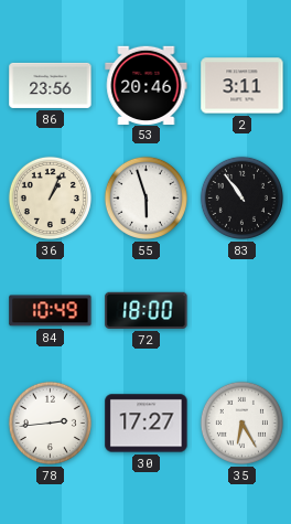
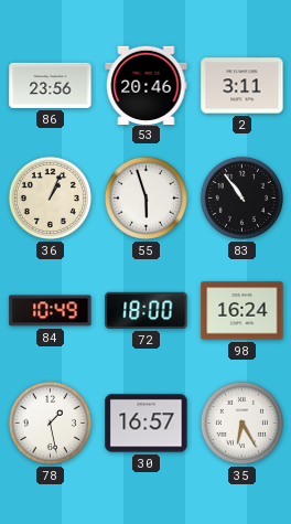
98: none -> 16:24 (242, 311)
78: 2:44 -> 1:28 (50, 423)
30: 17:27 -> 16:57 (147, 424)
